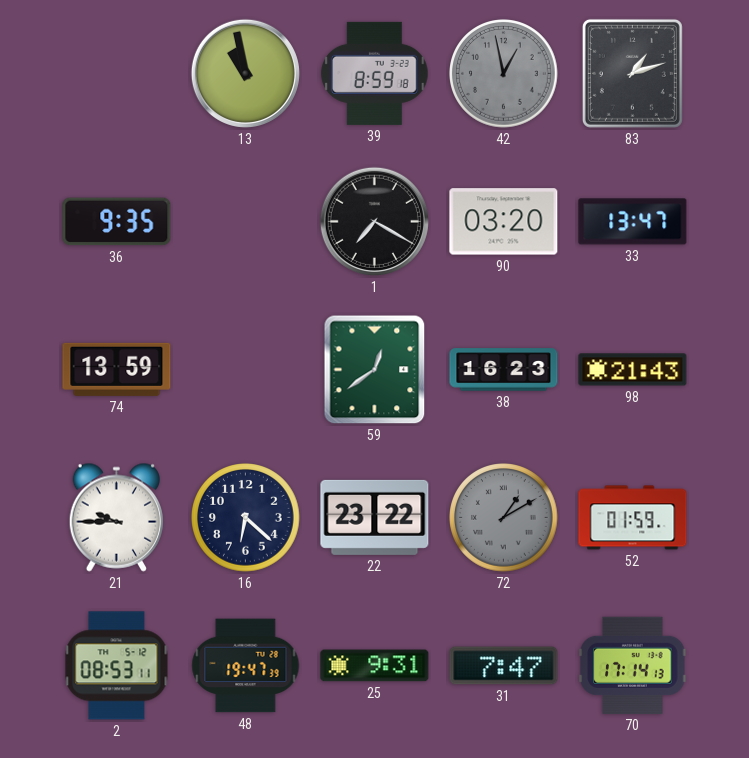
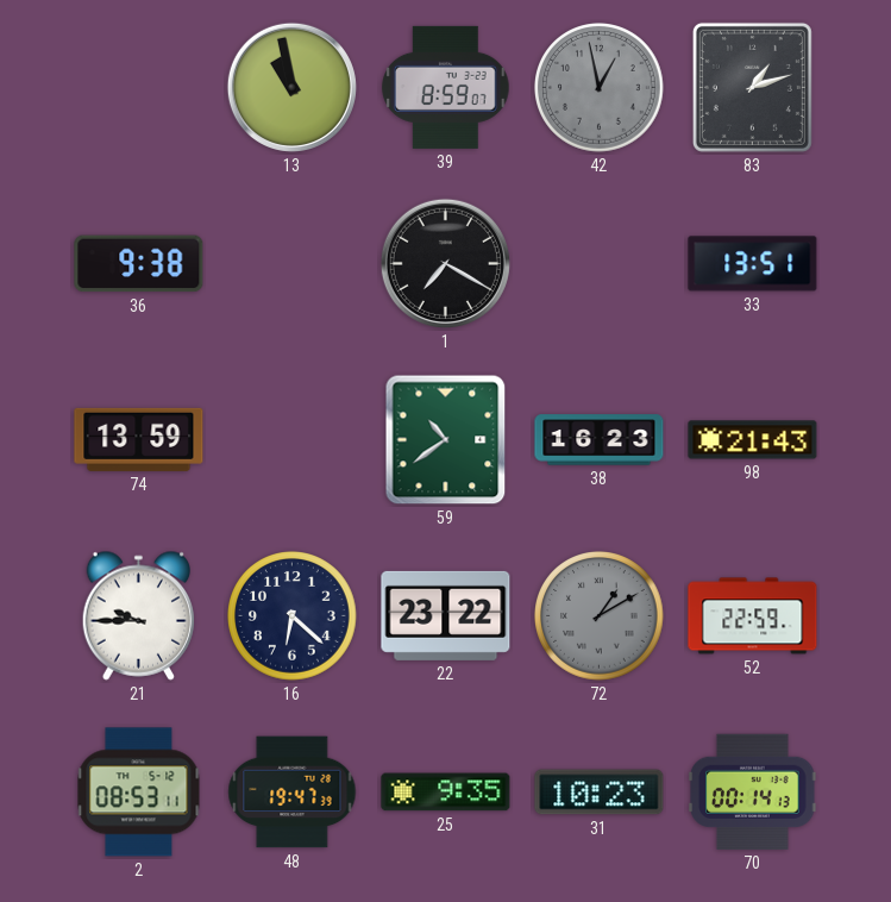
39: 8:59:18 -> 8:59:07 (446, 87)
36: 9:35 -> 9:38 (139, 264)
90: 03:20 -> none (504, 222)
33: 13:47 -> 13:51 (753, 264)
59: 12:39 -> 10:39 (446, 440)
52: 01:59 -> 22:59 (753, 616)
25: 9:31 -> 9:35 (446, 793)
31: 7:47 -> 10:23 (600, 793)
70: 17:14 -> 00:14 (753, 791)
